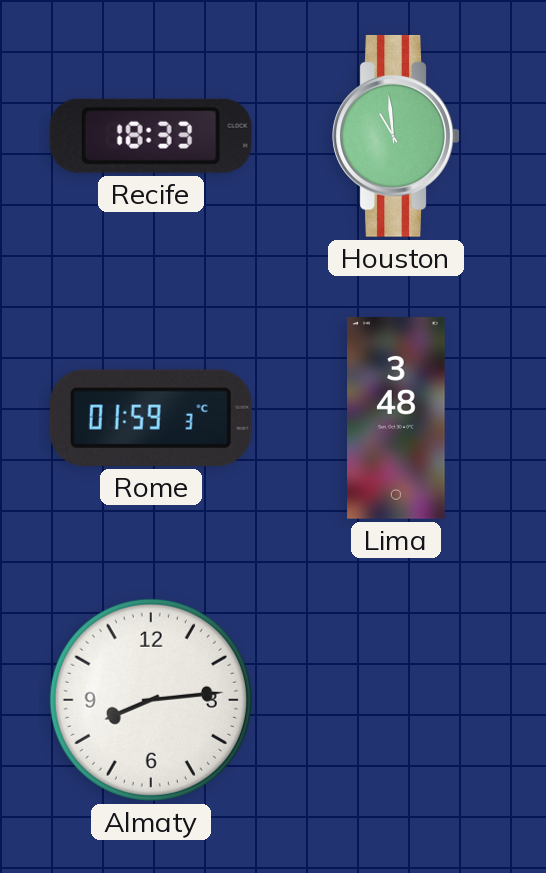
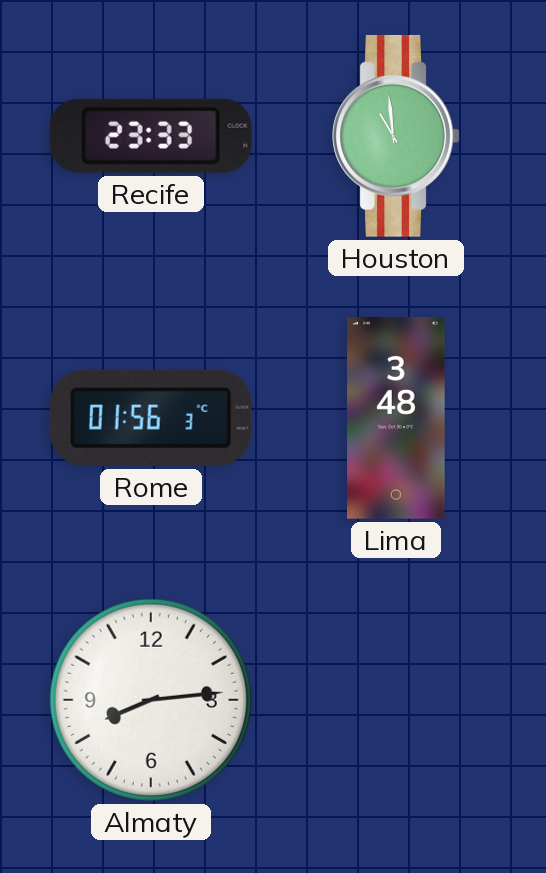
Recife: 18:33 -> 23:33 (151, 136)
Rome: 01:59 -> 01:56 (151, 418)
